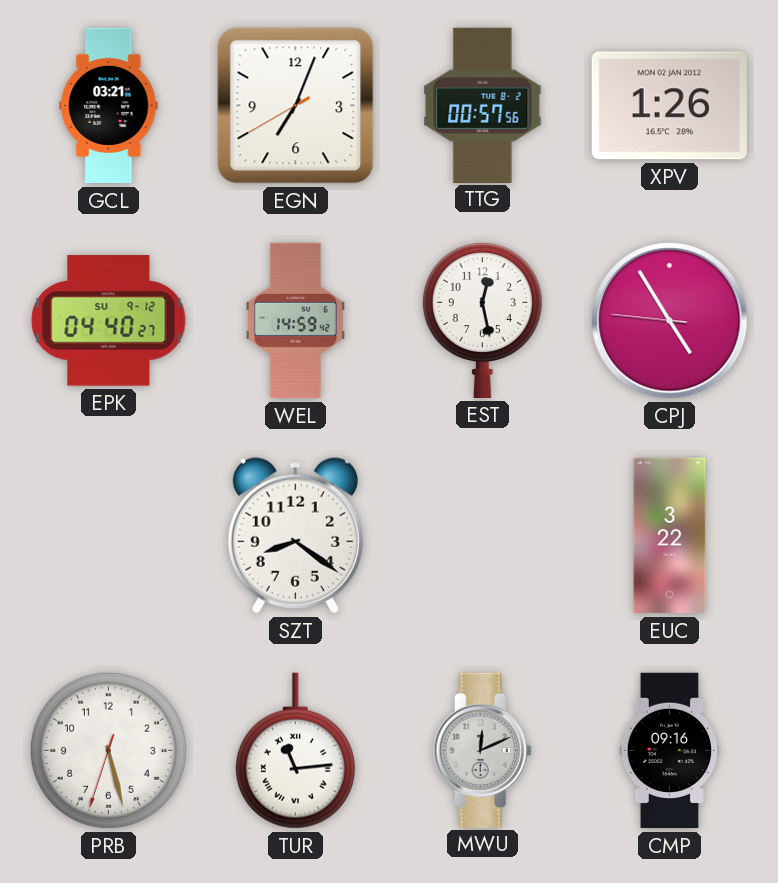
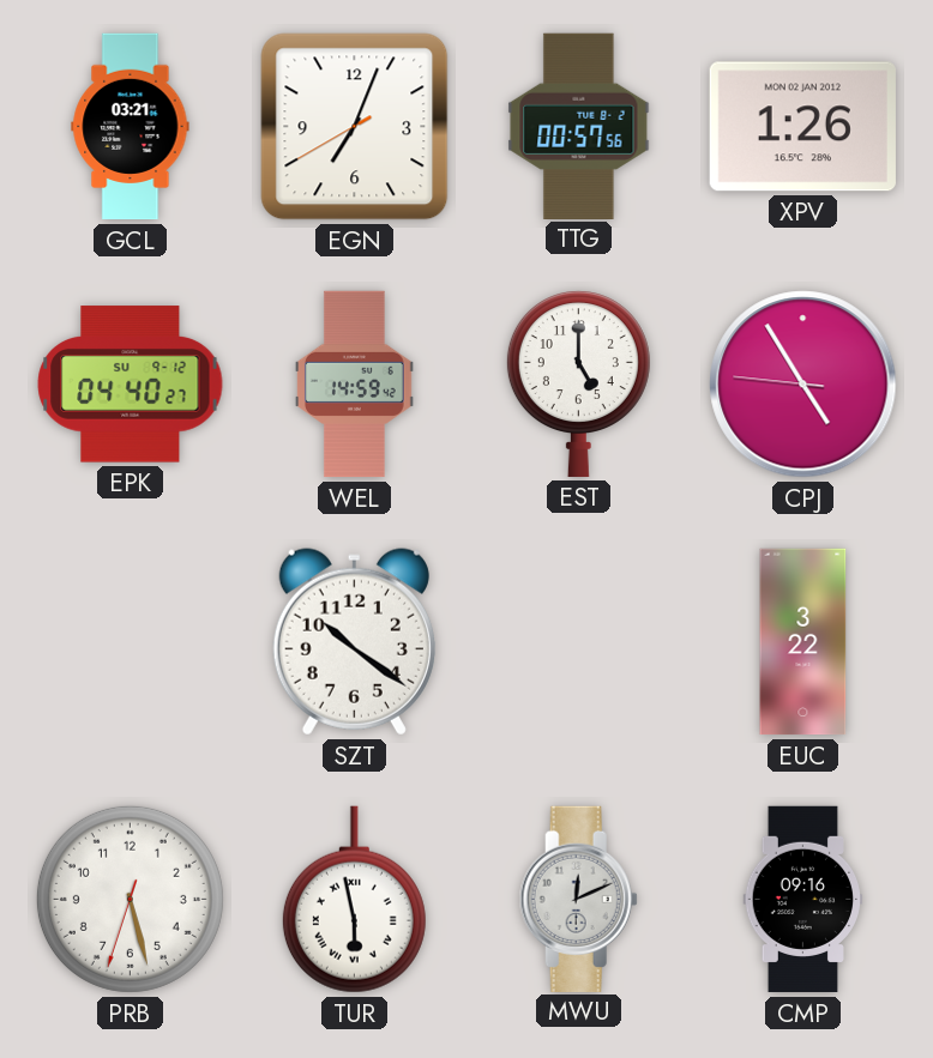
EST: 12:28 -> 5:00 (578, 383)
SZT: 8:21 -> 10:21 (354, 642)
TUR: 11:14 -> 5:58 (354, 900)
